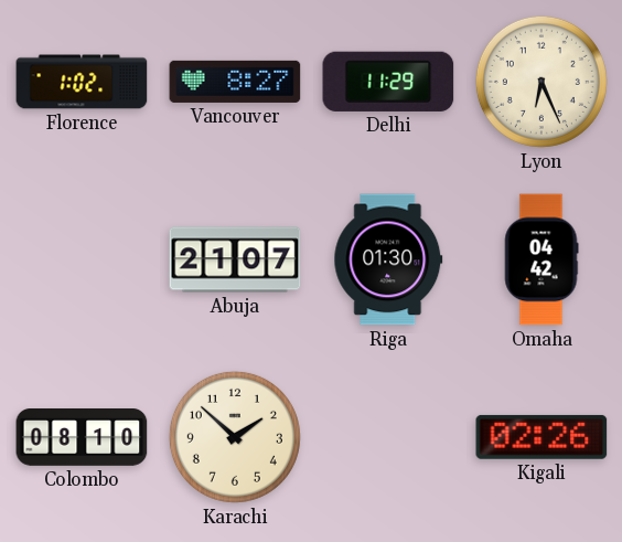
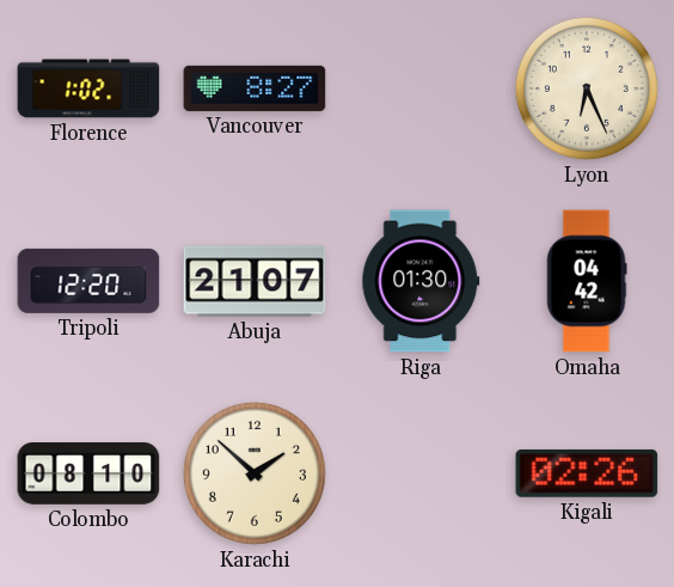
Delhi: 11:29 -> none (388, 82)
Tripoli: none -> 12:20 (88, 281)
